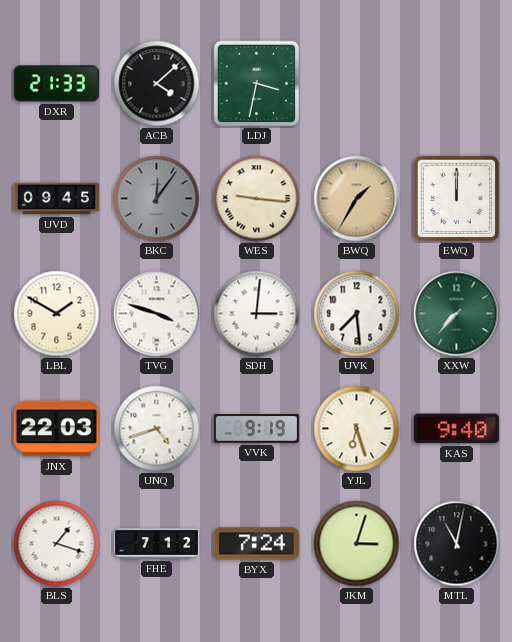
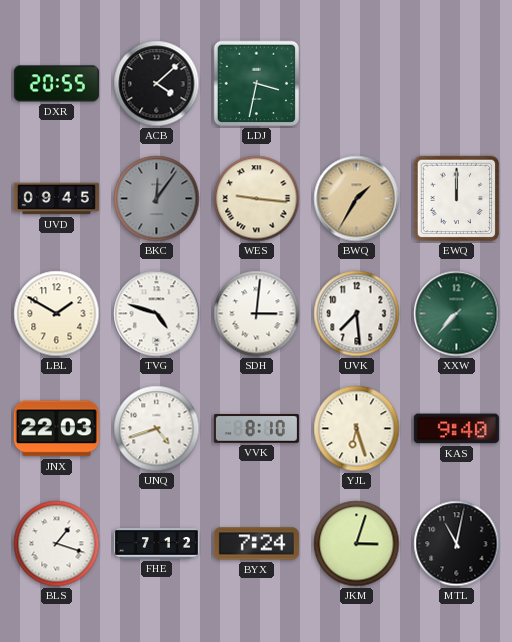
DXR: 21:33 -> 20:55 (56, 84)
TVG: 3:48 -> 4:48 (157, 314)
VVK: 9:19 -> 8:10 (256, 429)
